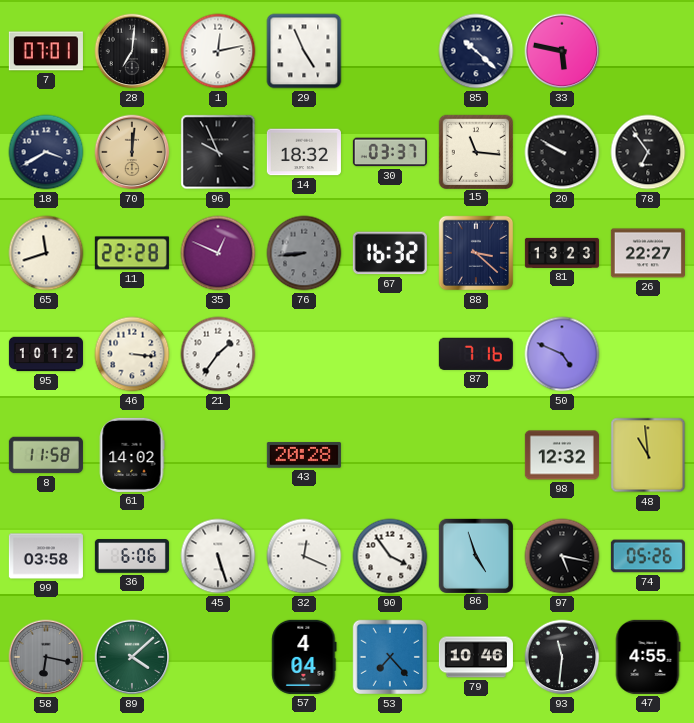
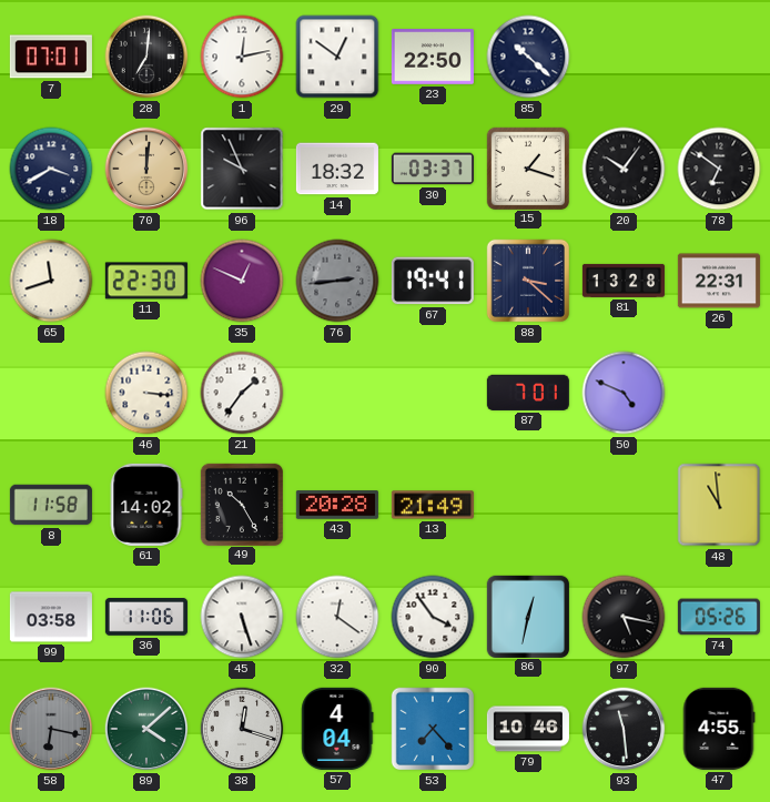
29: 4:56 -> 12:51 (337, 57)
23: none -> 22:50 (433, 58)
33: 5:47 -> none (562, 51)
15: 11:16 -> 1:18 (527, 167)
20: 9:50 -> 10:06 (624, 169)
78: 6:54 -> 6:51 (719, 169)
11: 22:28 -> 22:30 (146, 281)
76: 8:44 -> 2:44 (337, 281)
67: 16:32 -> 19:41 (433, 281)
81: 13:23 -> 13:28 (624, 281)
26: 22:27 -> 22:31 (719, 281)
95: 10:12 -> none (46, 354)
87: 7:16 -> 7:01 (528, 393)
49: none -> 10:25 (241, 504)
13: none -> 21:49 (433, 505)
98: 12:32 -> none (562, 455)
36: 6:06 -> 11:06 (146, 617)
32: 12:19 -> 12:21 (337, 617)
86: 4:57 -> 12:32 (527, 616)
38: none -> 12:18 (242, 729)
93: 11:31 -> 11:29 (624, 729)
